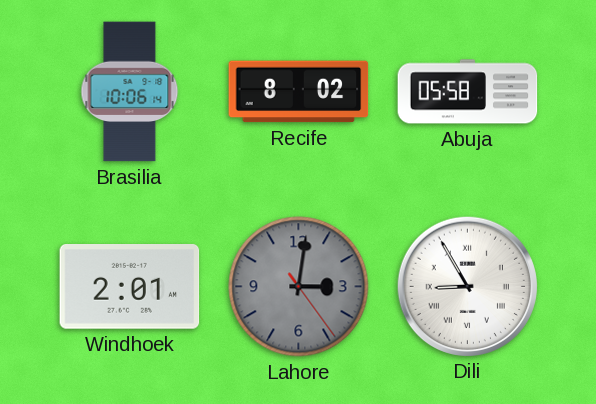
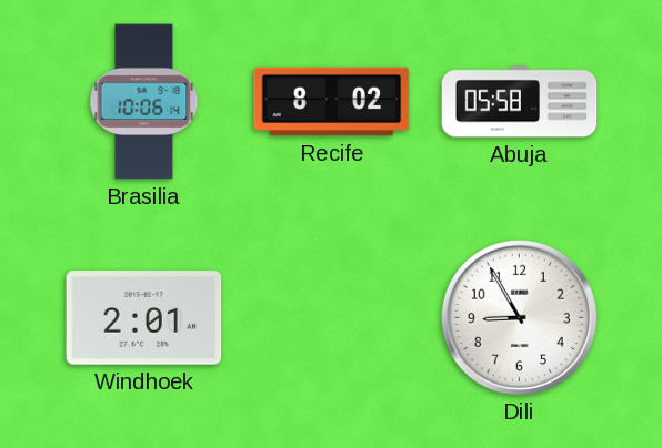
Lahore: 3:01 -> none (299, 287)
Dili numerals: Roman -> Arabic (519, 317)
